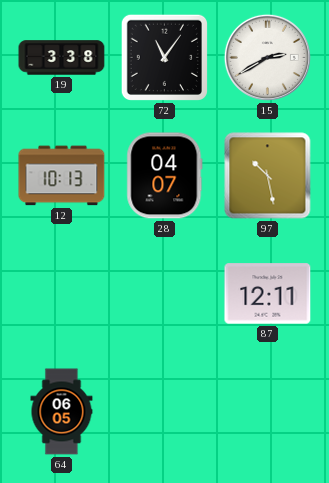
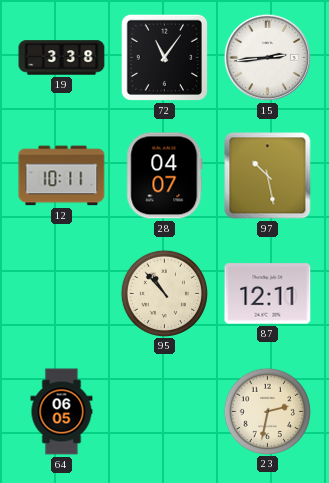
15: 2:40 -> 2:44 (267, 57)
12: 10:13 -> 10:11 (62, 176)
95: none -> 10:53 (164, 293)
23: none -> 2:32 (267, 411)
